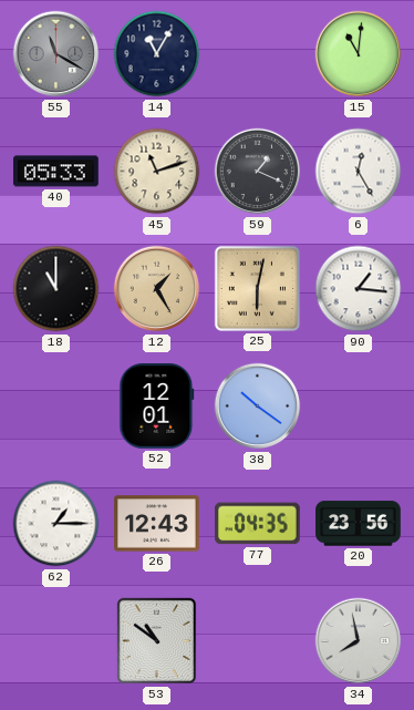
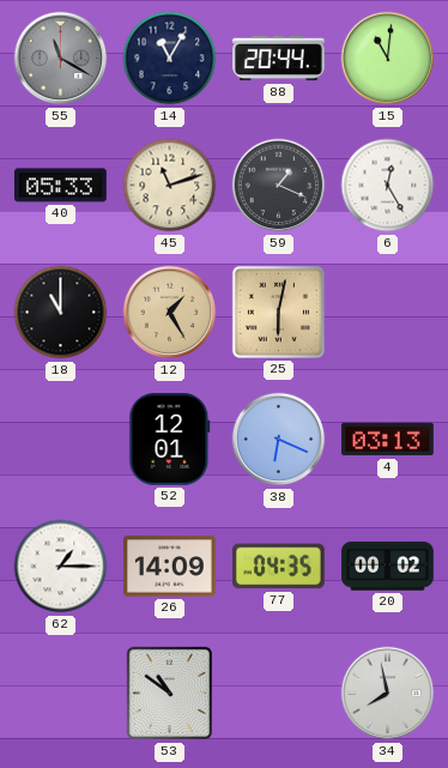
88: none -> 20:44 (279, 59)
90: 1:16 -> none (359, 289)
38: 10:21 -> 6:19 (279, 440)
4: none -> 03:13 (388, 440)
26: 12:43 -> 14:09 (170, 567)
20: 23:56 -> 00:02 (388, 567)
